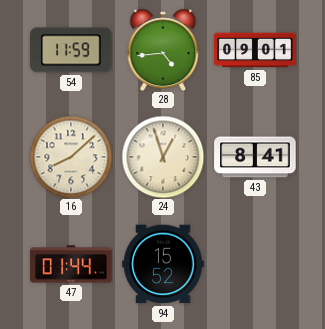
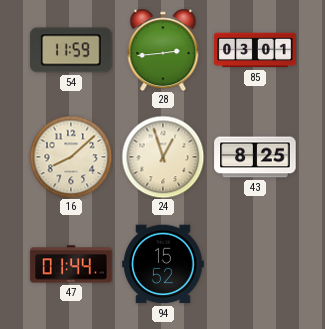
28: 4:44 -> 2:44 (163, 50)
85: 09:01 -> 03:01 (255, 50)
43: 8:41 -> 8:25 (255, 157)
